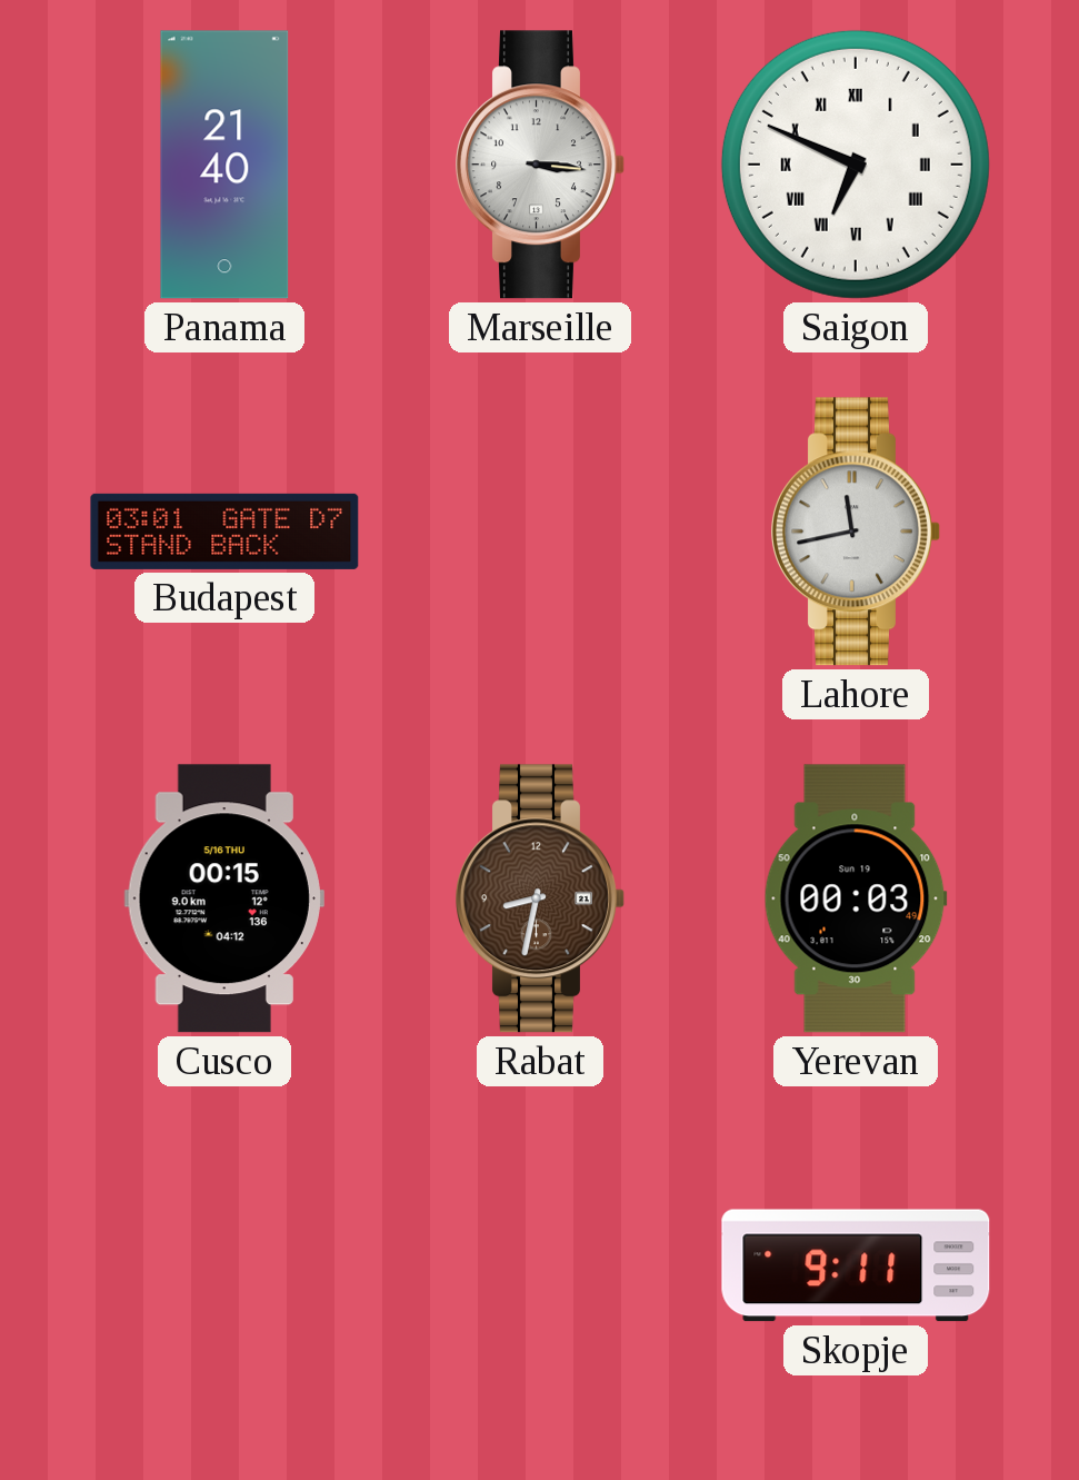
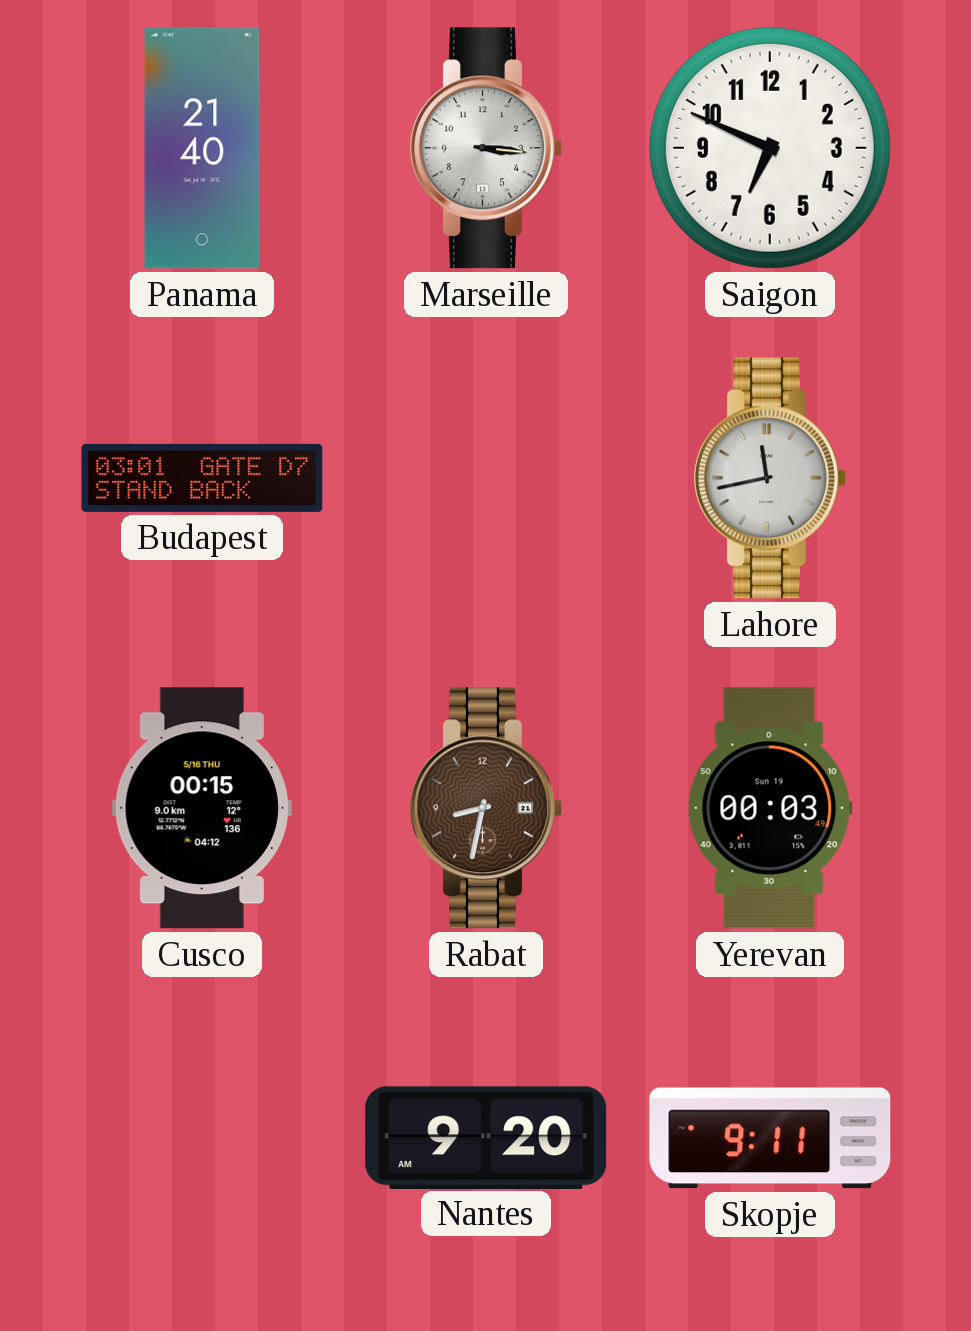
Saigon numerals: Roman -> Arabic (770, 148)
Nantes: none -> 9:20 (486, 1137)
